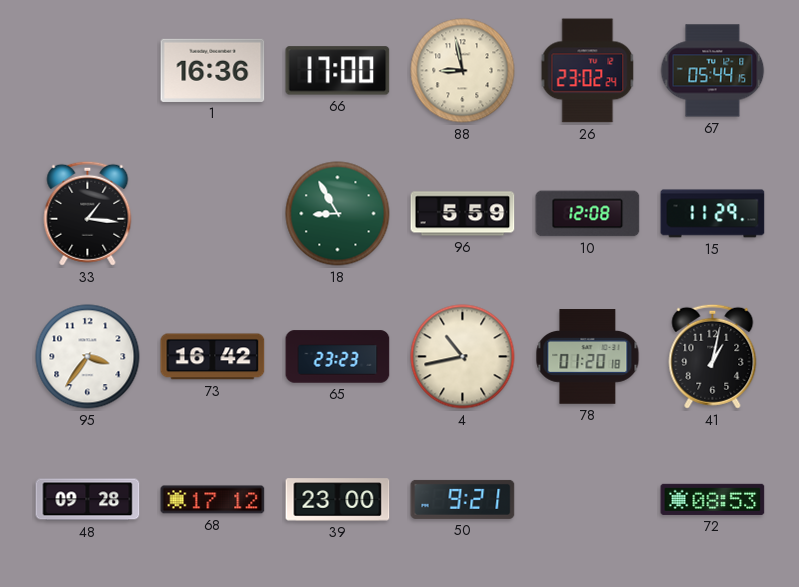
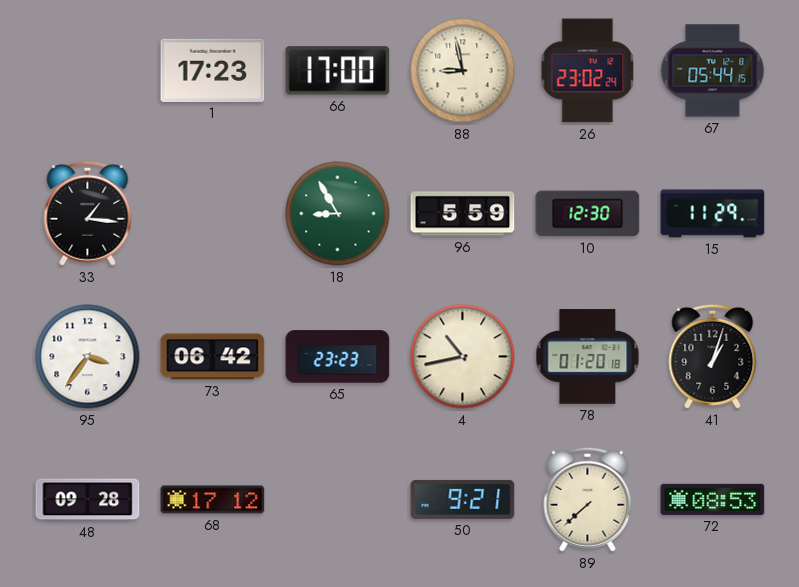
1: 16:36 -> 17:23 (213, 70)
10: 12:08 -> 12:30 (588, 214)
73: 16:42 -> 06:42 (213, 357)
41: 1:02 -> 1:03 (713, 356)
39: 23:00 -> none (338, 500)
89: none -> 7:38 (588, 499)
